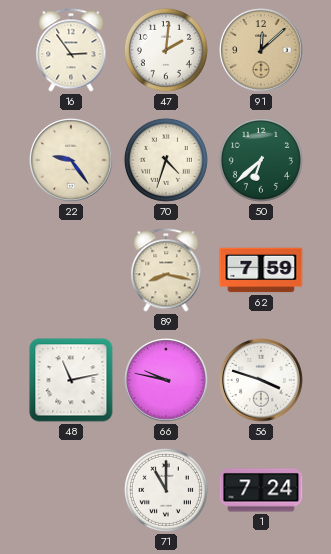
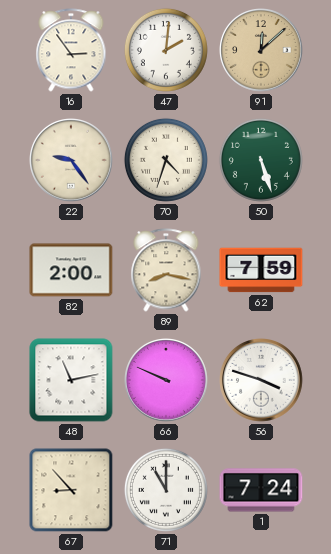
50: 6:38 -> 5:27 (261, 160)
82: none -> 2:00 (71, 270)
66: 9:47 -> 9:49 (167, 381)
67: none -> 8:53 (71, 490)
